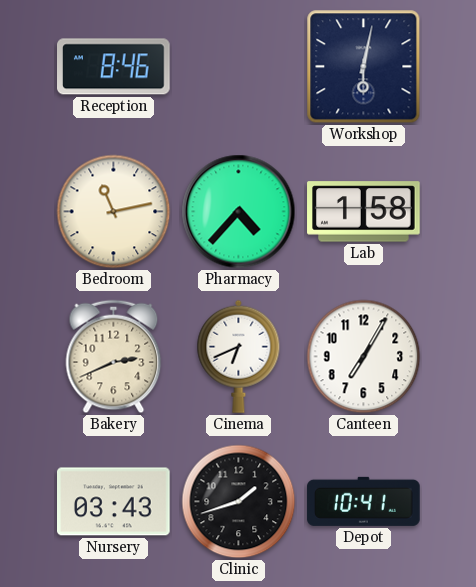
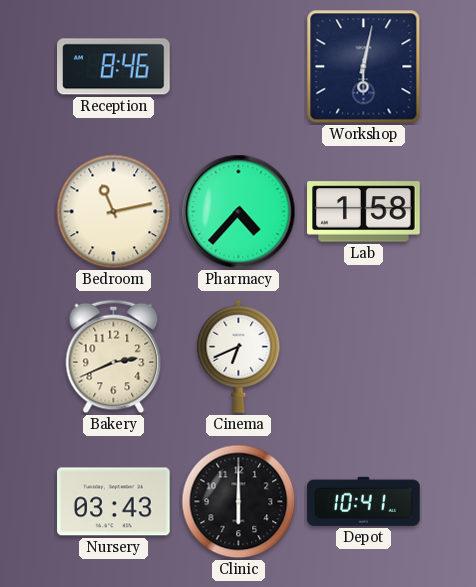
Canteen: 7:05 -> none (364, 357)
Clinic: 1:42 -> 6:00 (239, 502)
